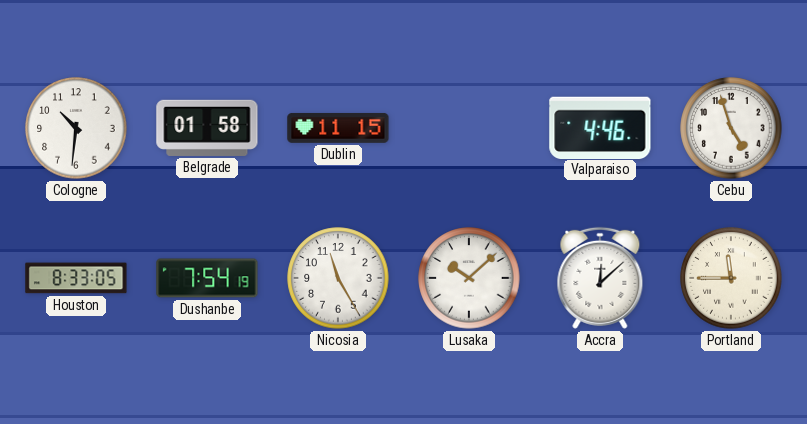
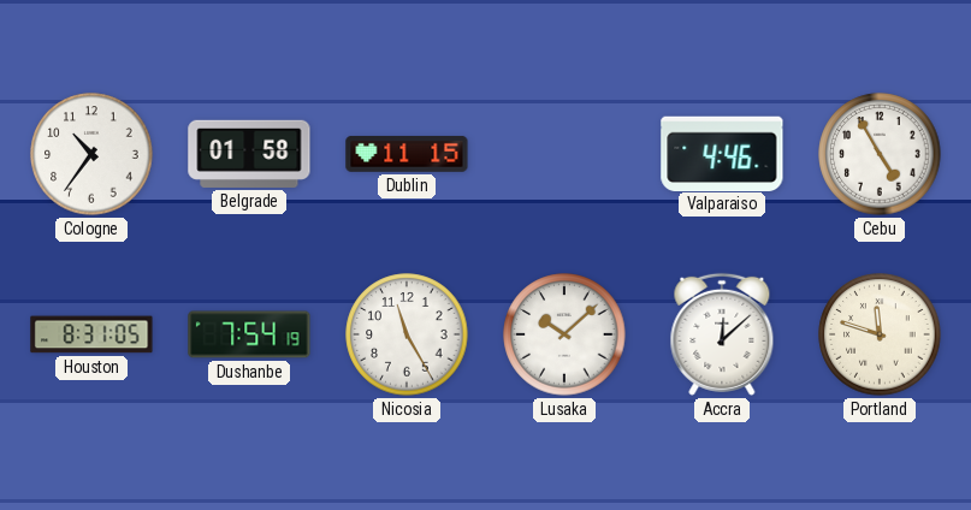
Cologne: 10:31 -> 10:36 (91, 154)
Cebu: 4:57 -> 4:55 (880, 154)
Houston: 8:33 -> 8:31 (91, 334)
Portland: 11:45 -> 11:48 (880, 334)
